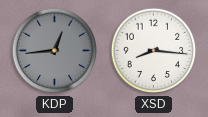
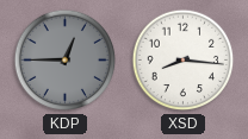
KDP: 12:44 -> 12:45 (66, 61)
